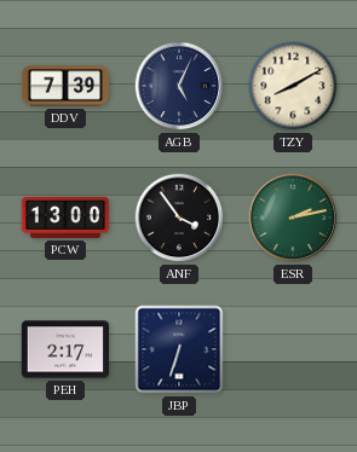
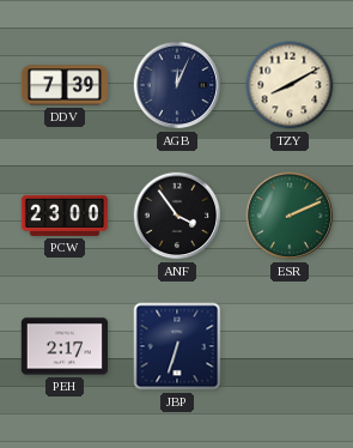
AGB: 5:04 -> 12:04 (177, 85)
PCW: 13:00 -> 23:00 (65, 216)
ESR: 2:13 -> 2:11 (290, 216)
